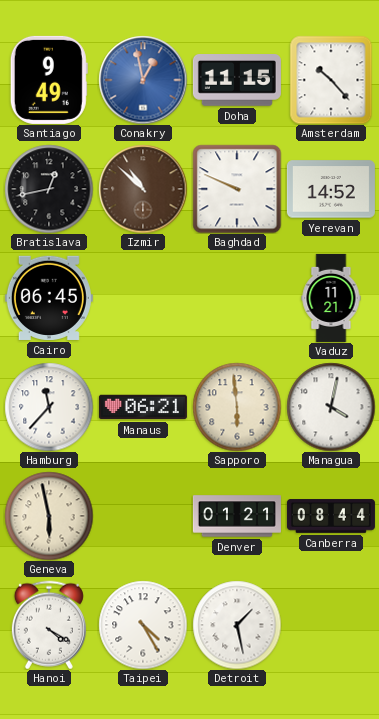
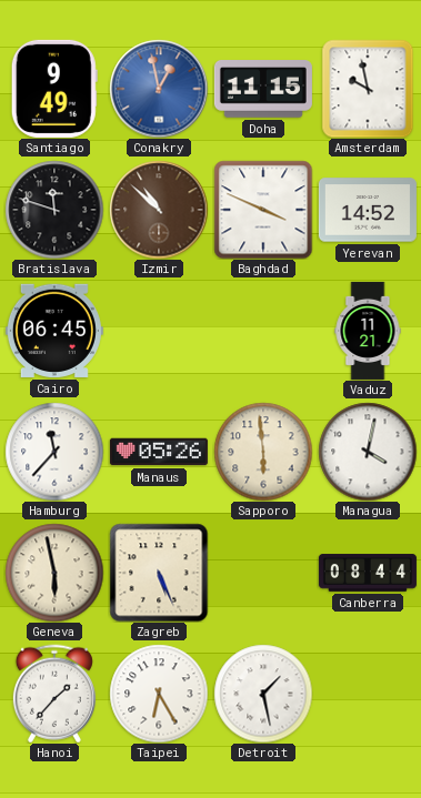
Amsterdam: 10:23 -> 9:58 (368, 89)
Bratislava: 12:43 -> 11:48 (54, 210)
Baghdad: 9:49 -> 3:49 (263, 210)
Manaus: 06:21 -> 05:26 (159, 452)
Zagreb: none -> 5:26 (159, 573)
Denver: 01:21 -> none (237, 516)
Hanoi: 4:20 -> 1:37 (54, 694)
Taipei: 4:25 -> 6:25 (159, 694)
